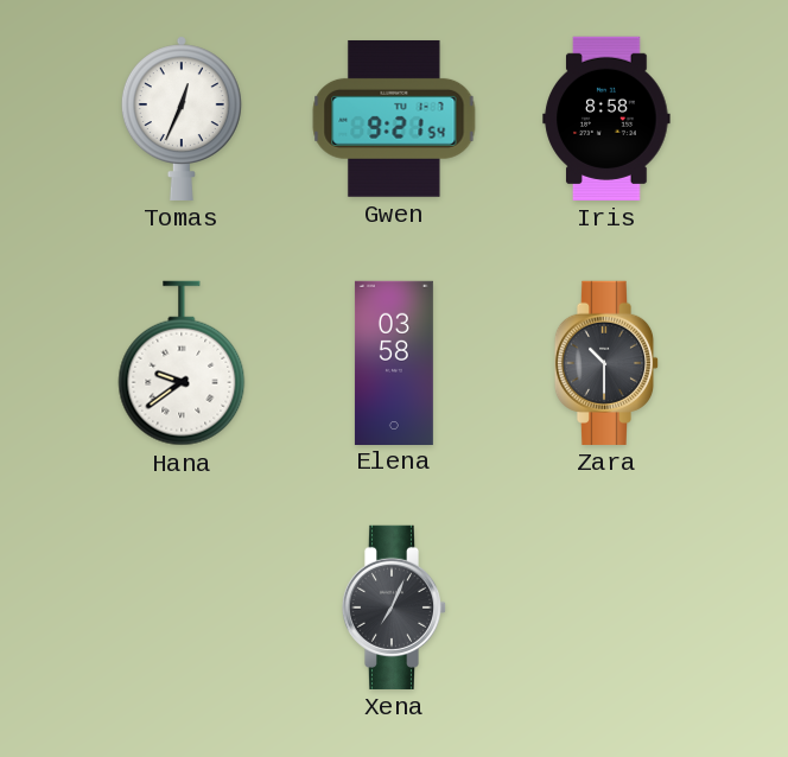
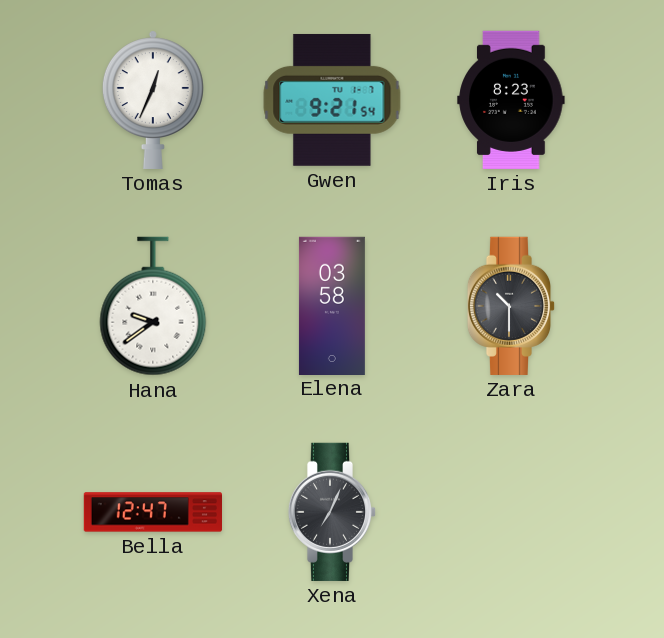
Iris: 8:58 -> 8:23 (511, 100)
Bella: none -> 12:47 (152, 512)
